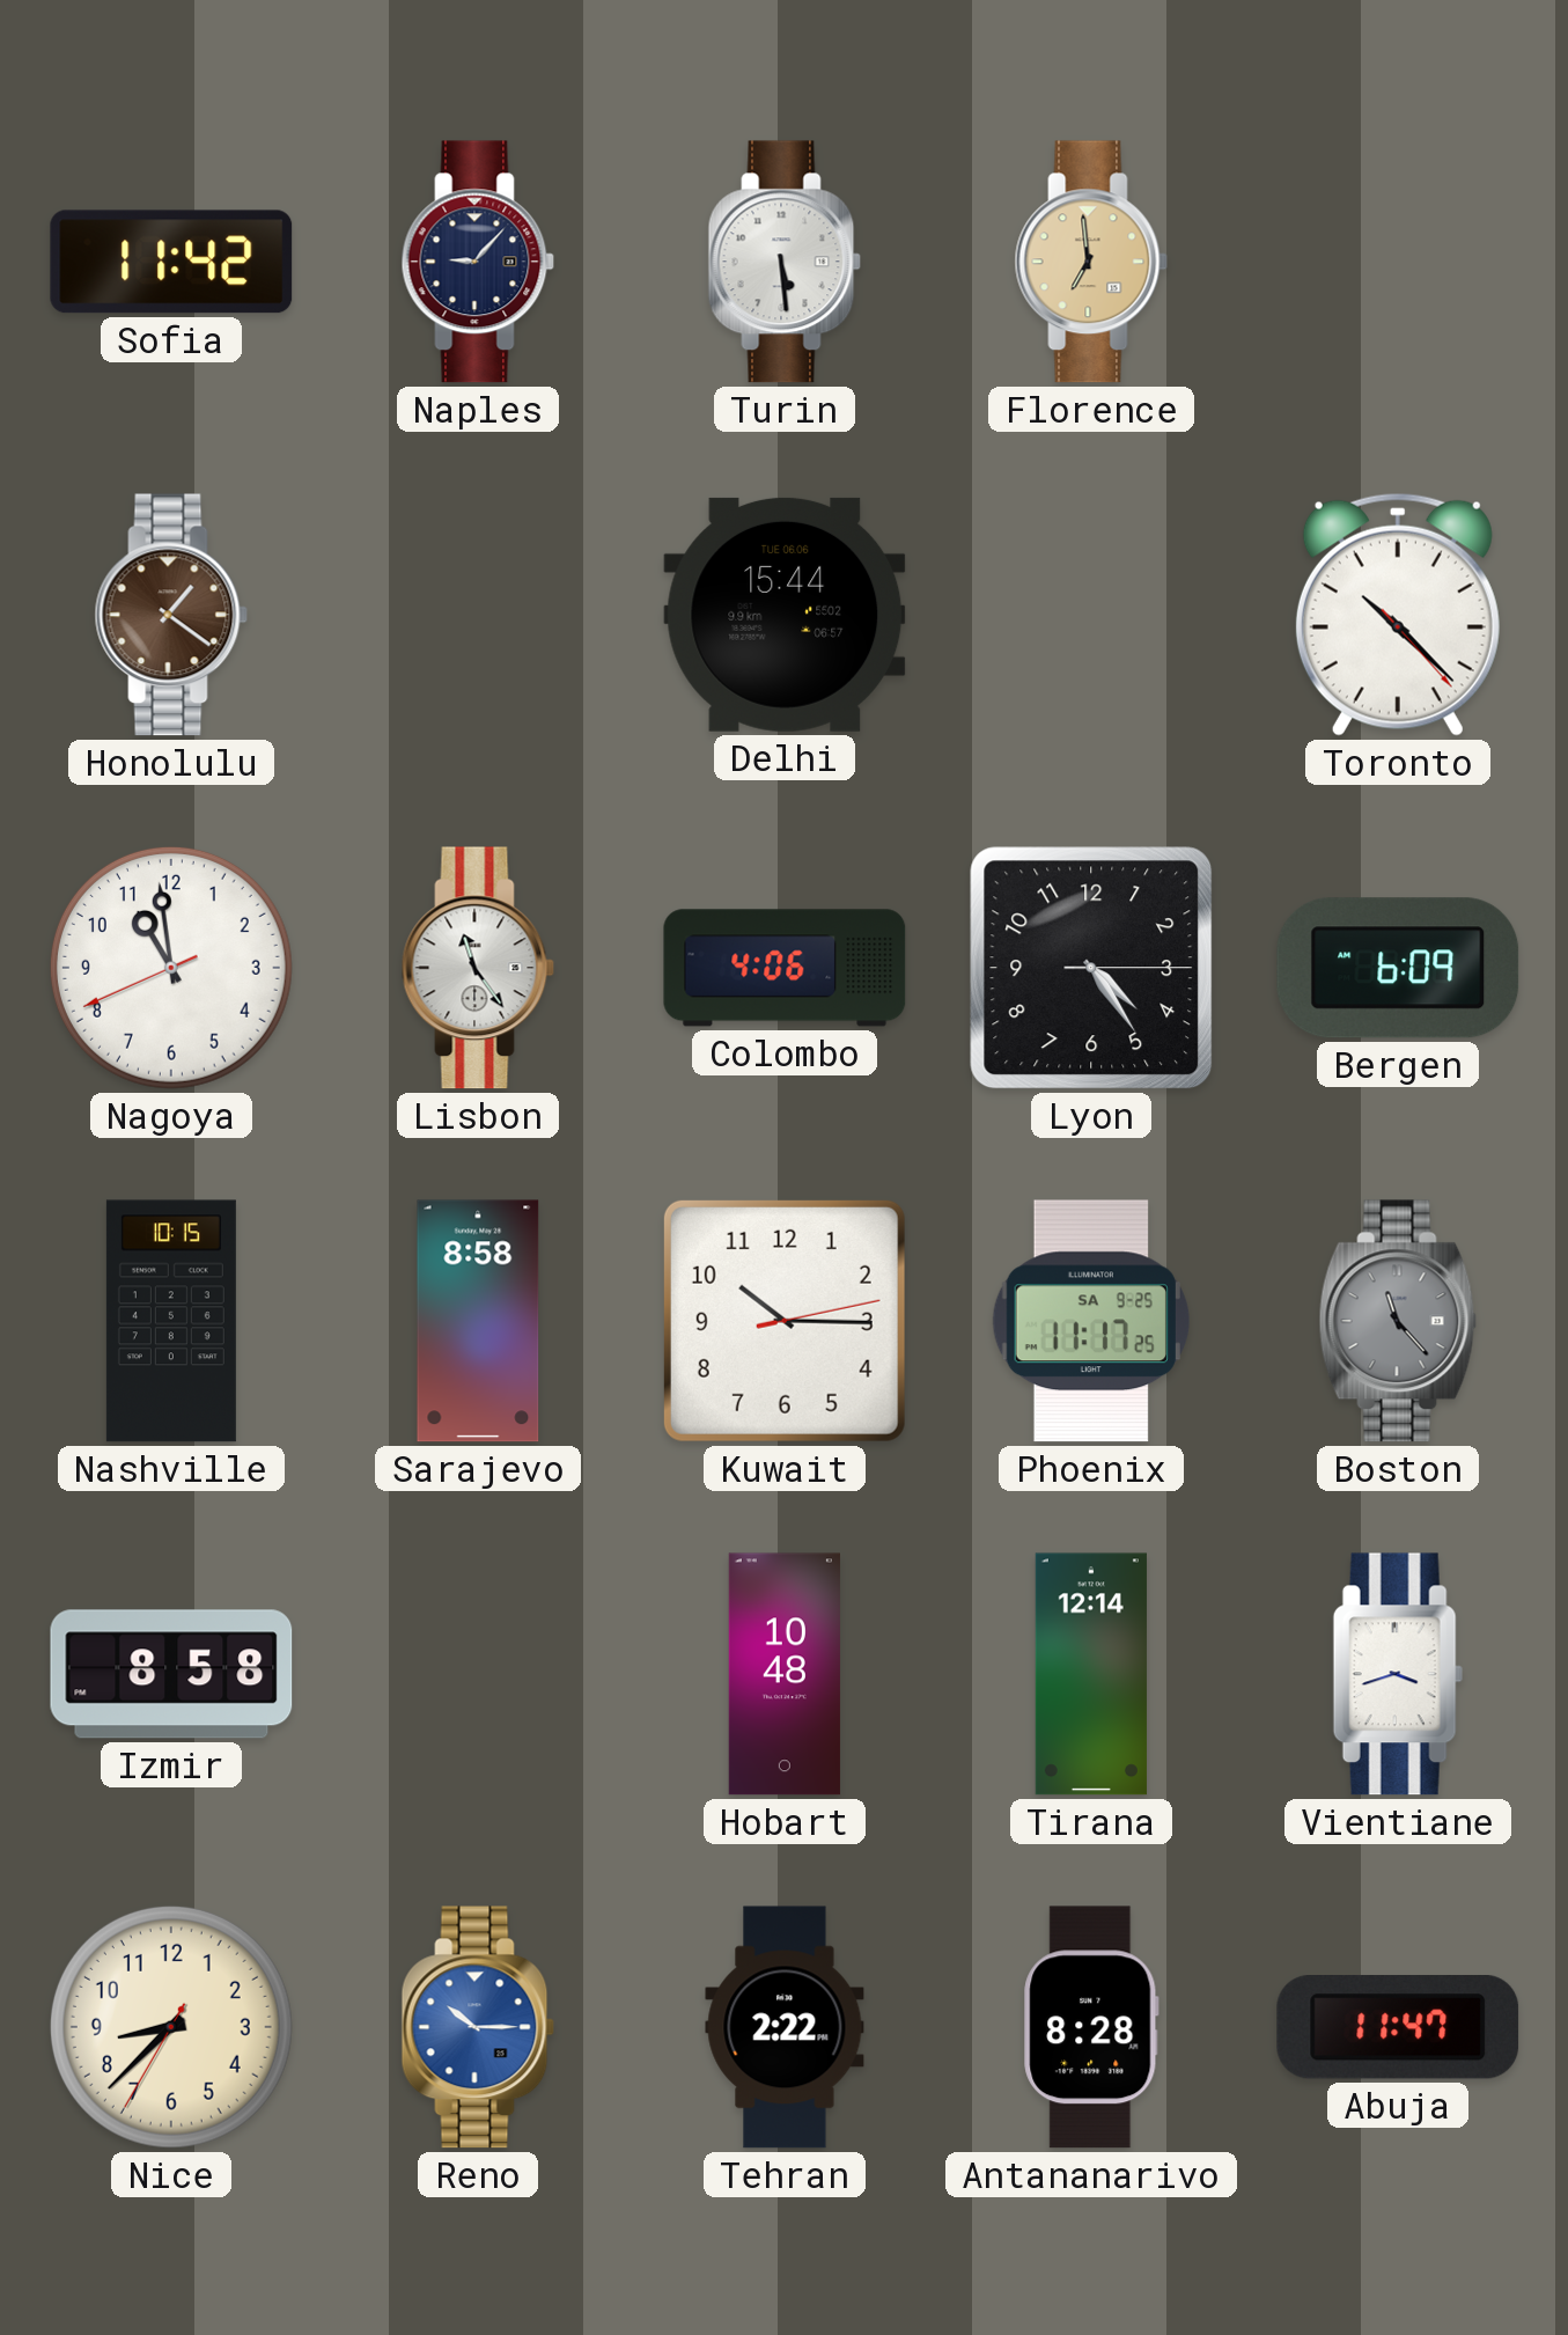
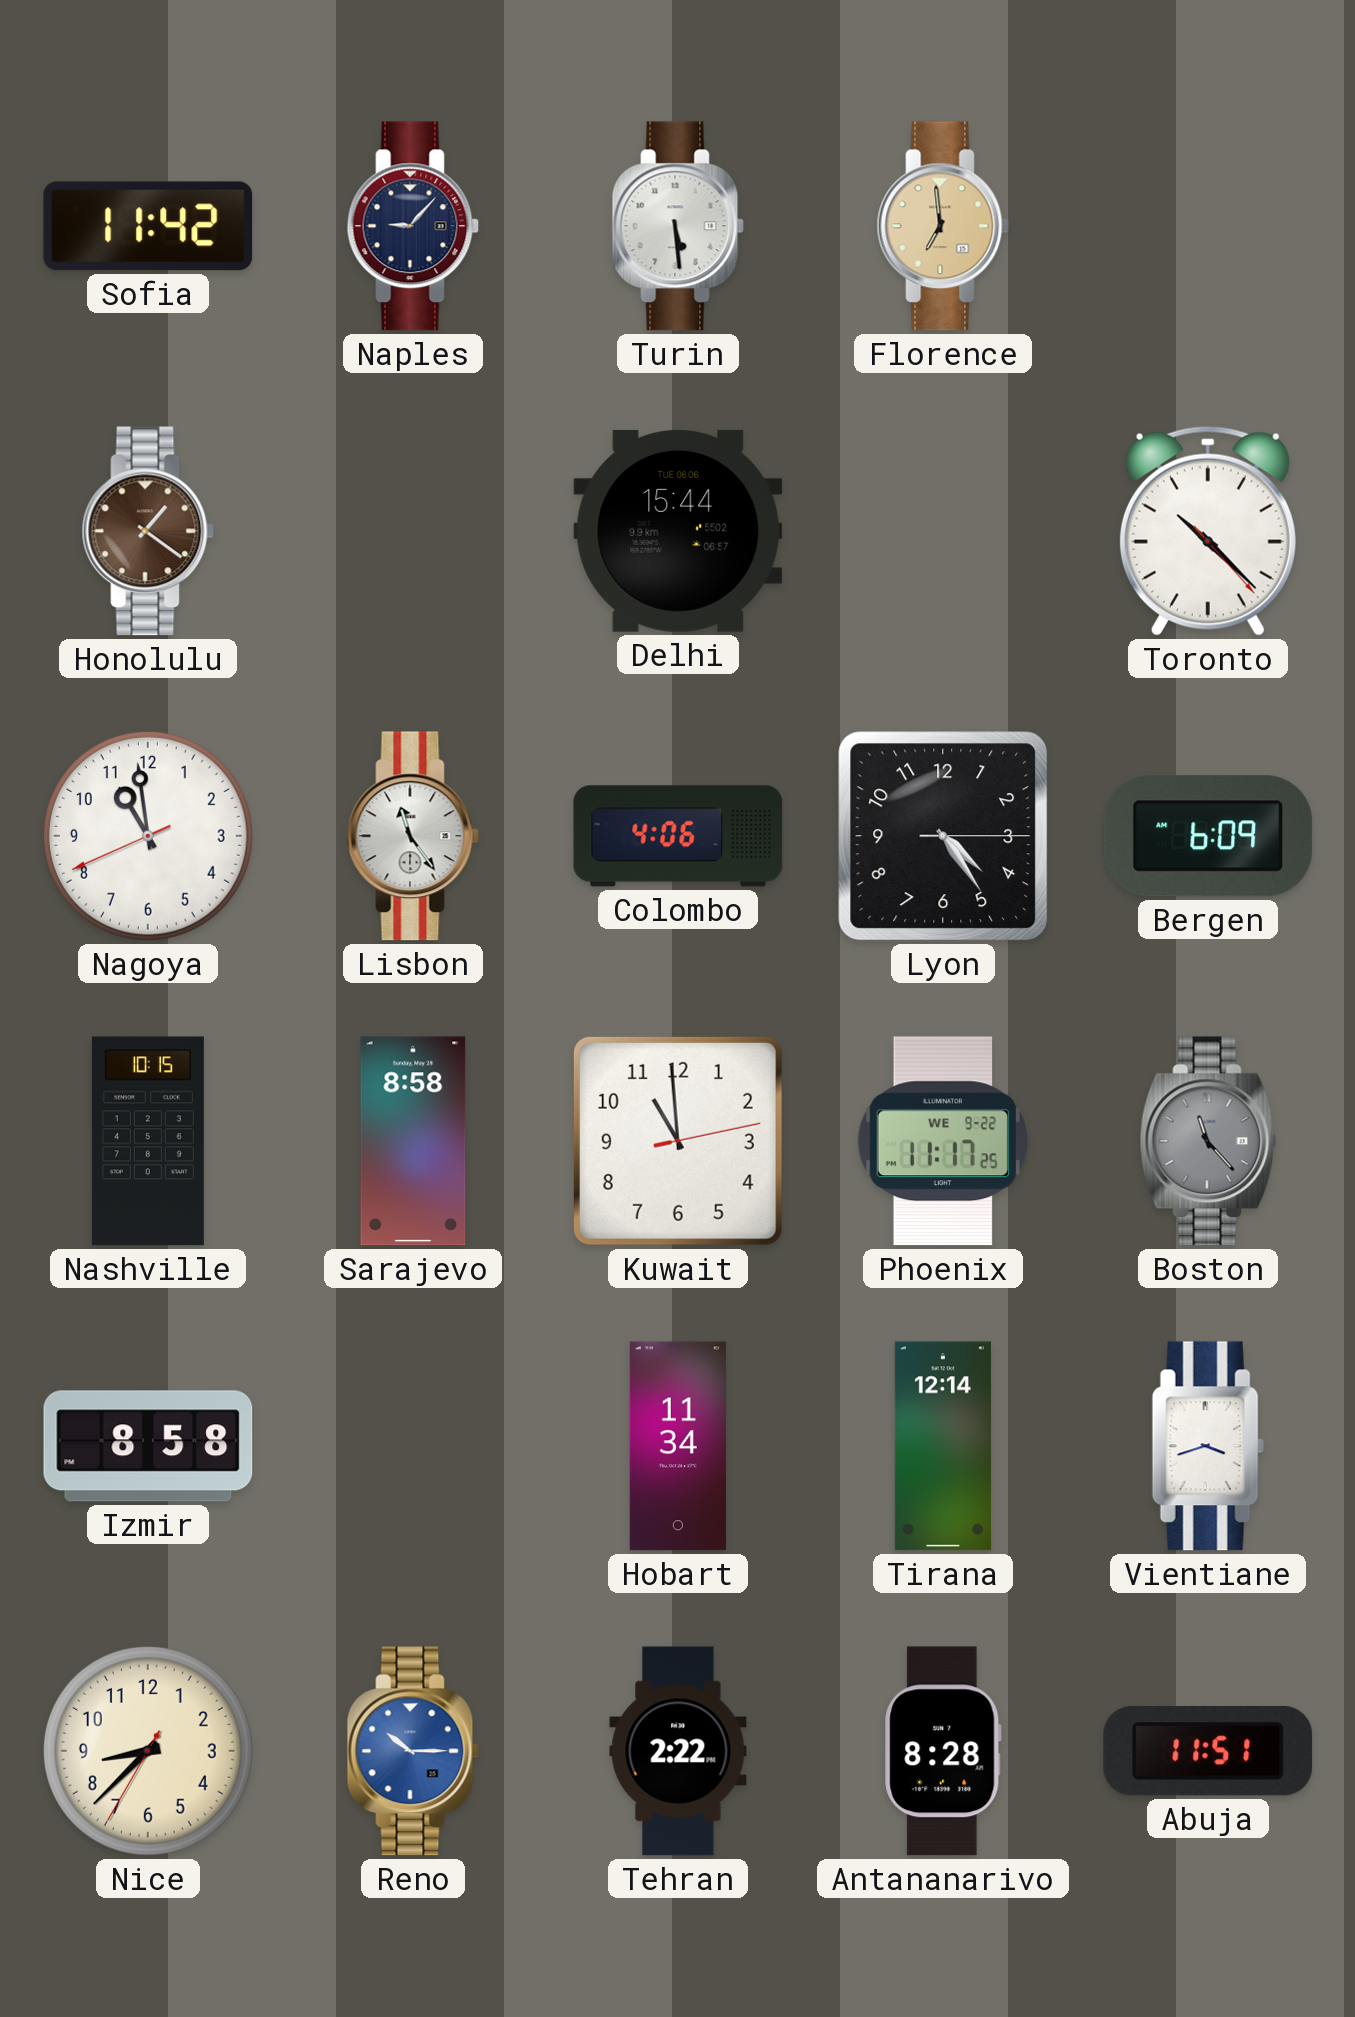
Kuwait: 10:15 -> 10:59 (678, 1141)
Phoenix date: SA 9-25 -> WE 9-22 (943, 1141)
Hobart: 10:48 -> 11:34 (678, 1446)
Abuja: 11:47 -> 11:51 (1208, 1752)
